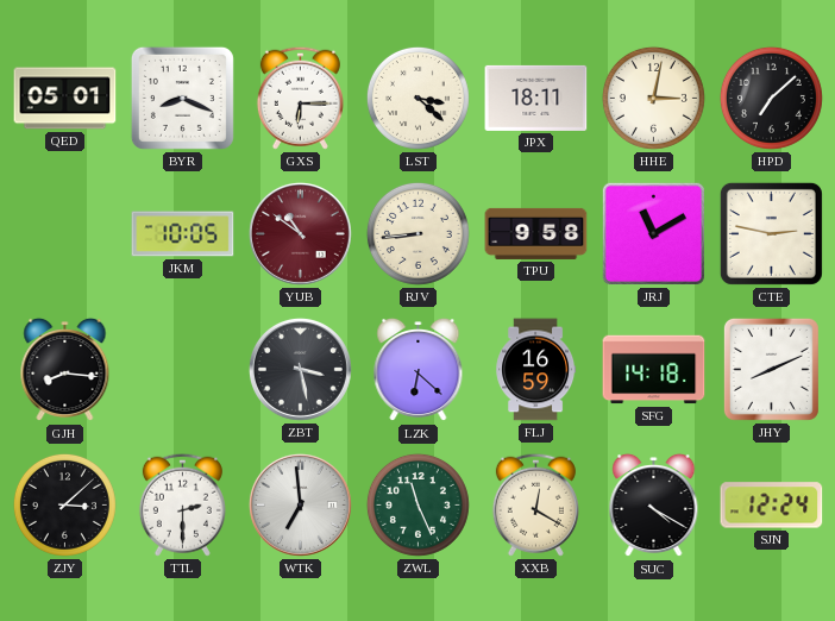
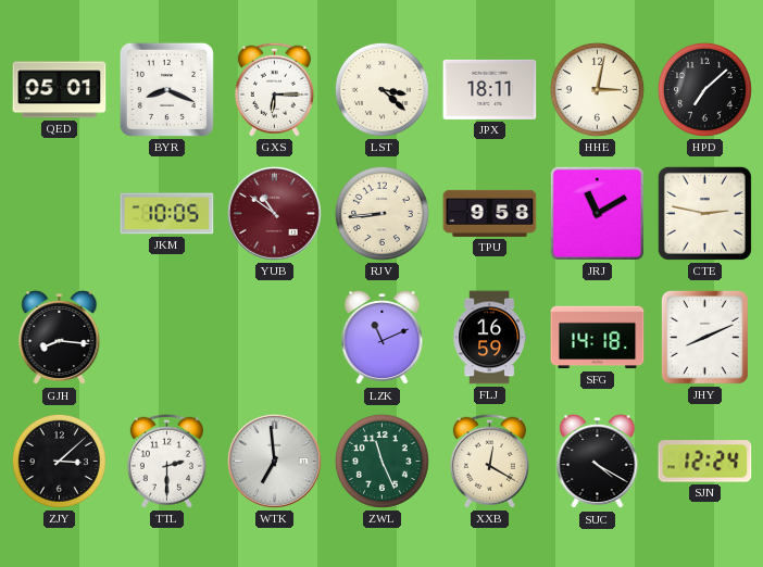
ZBT: 3:28 -> none (300, 369)
LZK: 6:22 -> 11:11 (383, 338)
